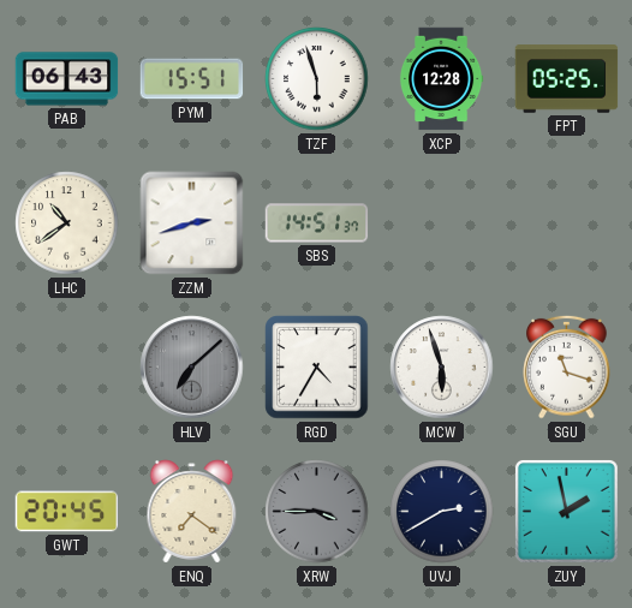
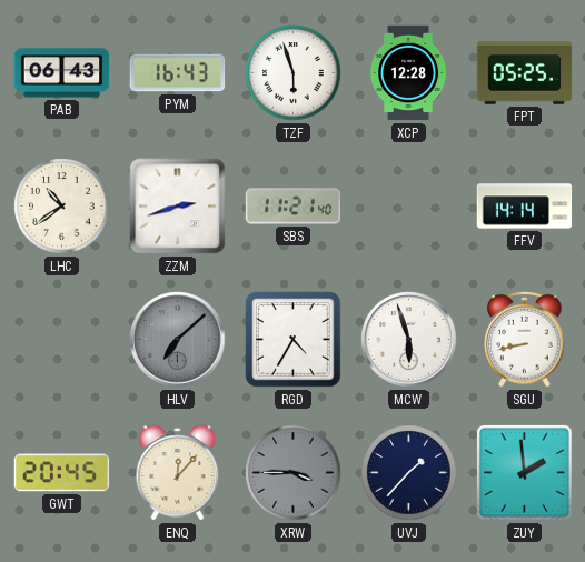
PYM: 15:51 -> 16:43 (178, 73)
SBS: 14:51 -> 11:21 (294, 207)
FFV: none -> 14:14 (525, 207)
SGU: 11:18 -> 8:43 (525, 339)
ENQ: 7:21 -> 12:07 (178, 473)
UVJ: 2:40 -> 1:37 (409, 473)
ZUY: 1:58 -> 1:59 (524, 472)
